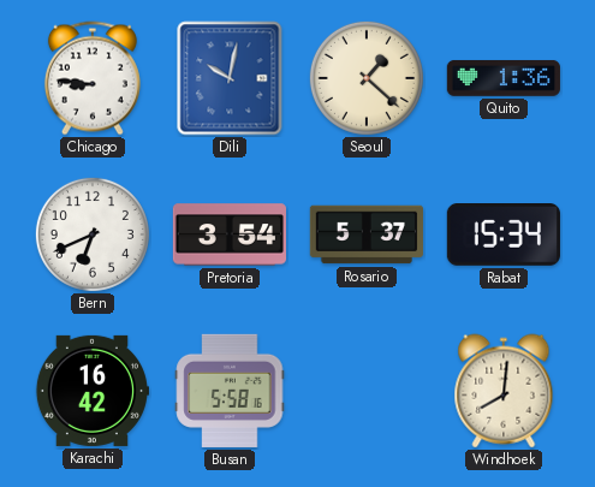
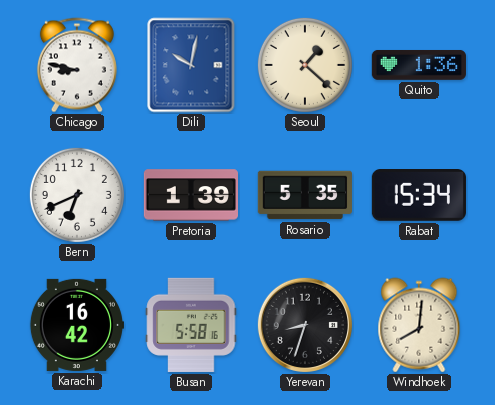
Chicago: 8:46 -> 8:47 (77, 65)
Pretoria: 3:54 -> 1:39 (190, 195)
Rosario: 5:37 -> 5:35 (305, 195)
Yerevan: none -> 8:33 (305, 325)
